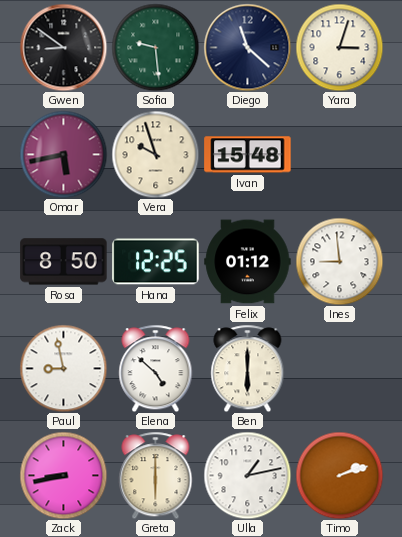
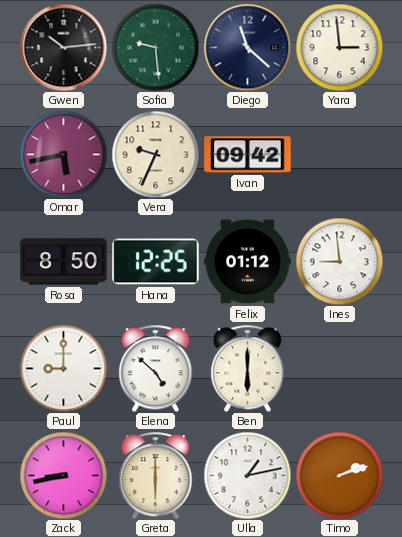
Gwen: 8:51 -> 10:14 (63, 47)
Yara: 3:03 -> 2:59 (339, 47)
Vera: 9:57 -> 9:34 (155, 154)
Ivan: 15:48 -> 09:42 (248, 155)
Paul: 8:58 -> 9:00 (63, 368)
